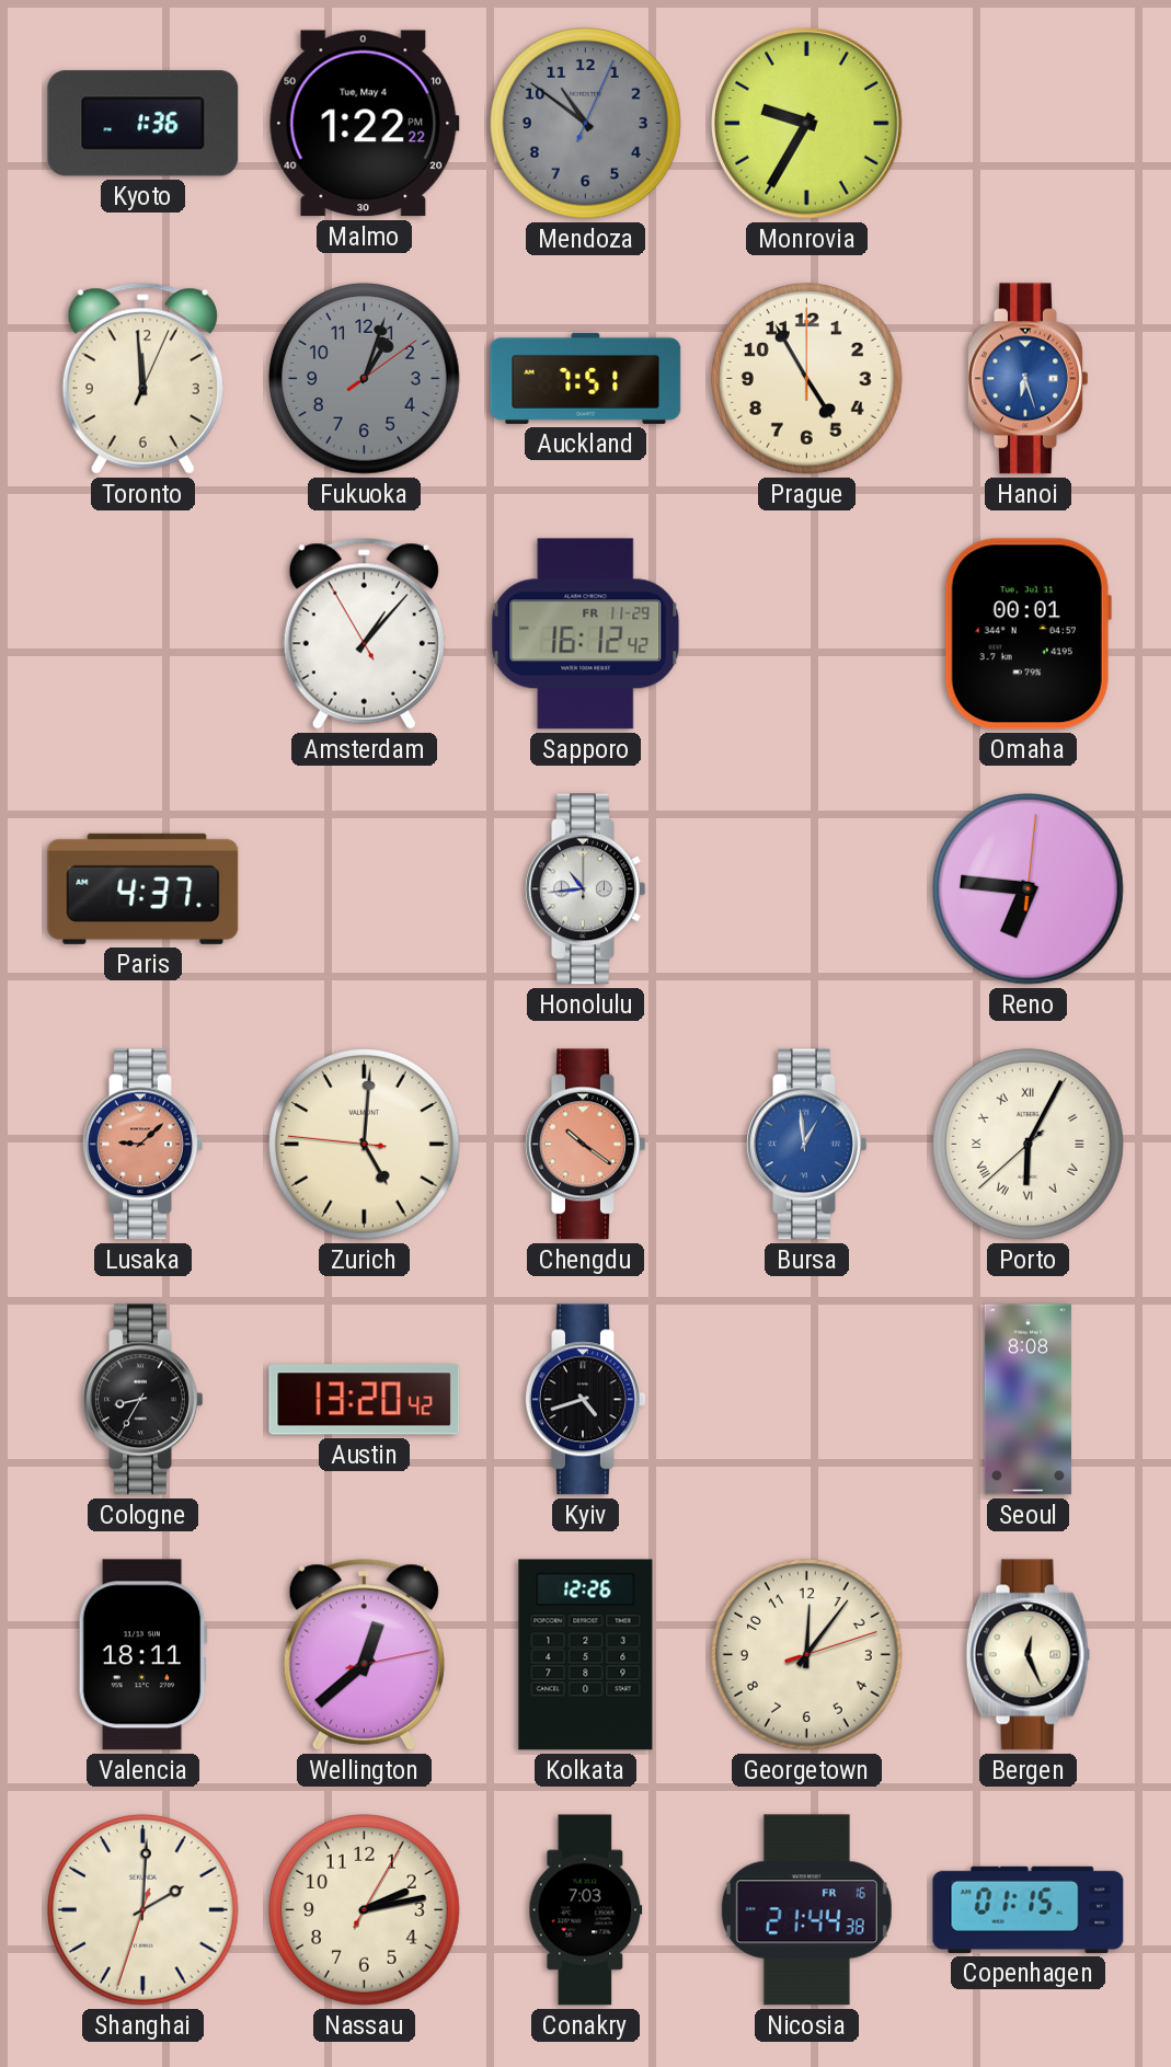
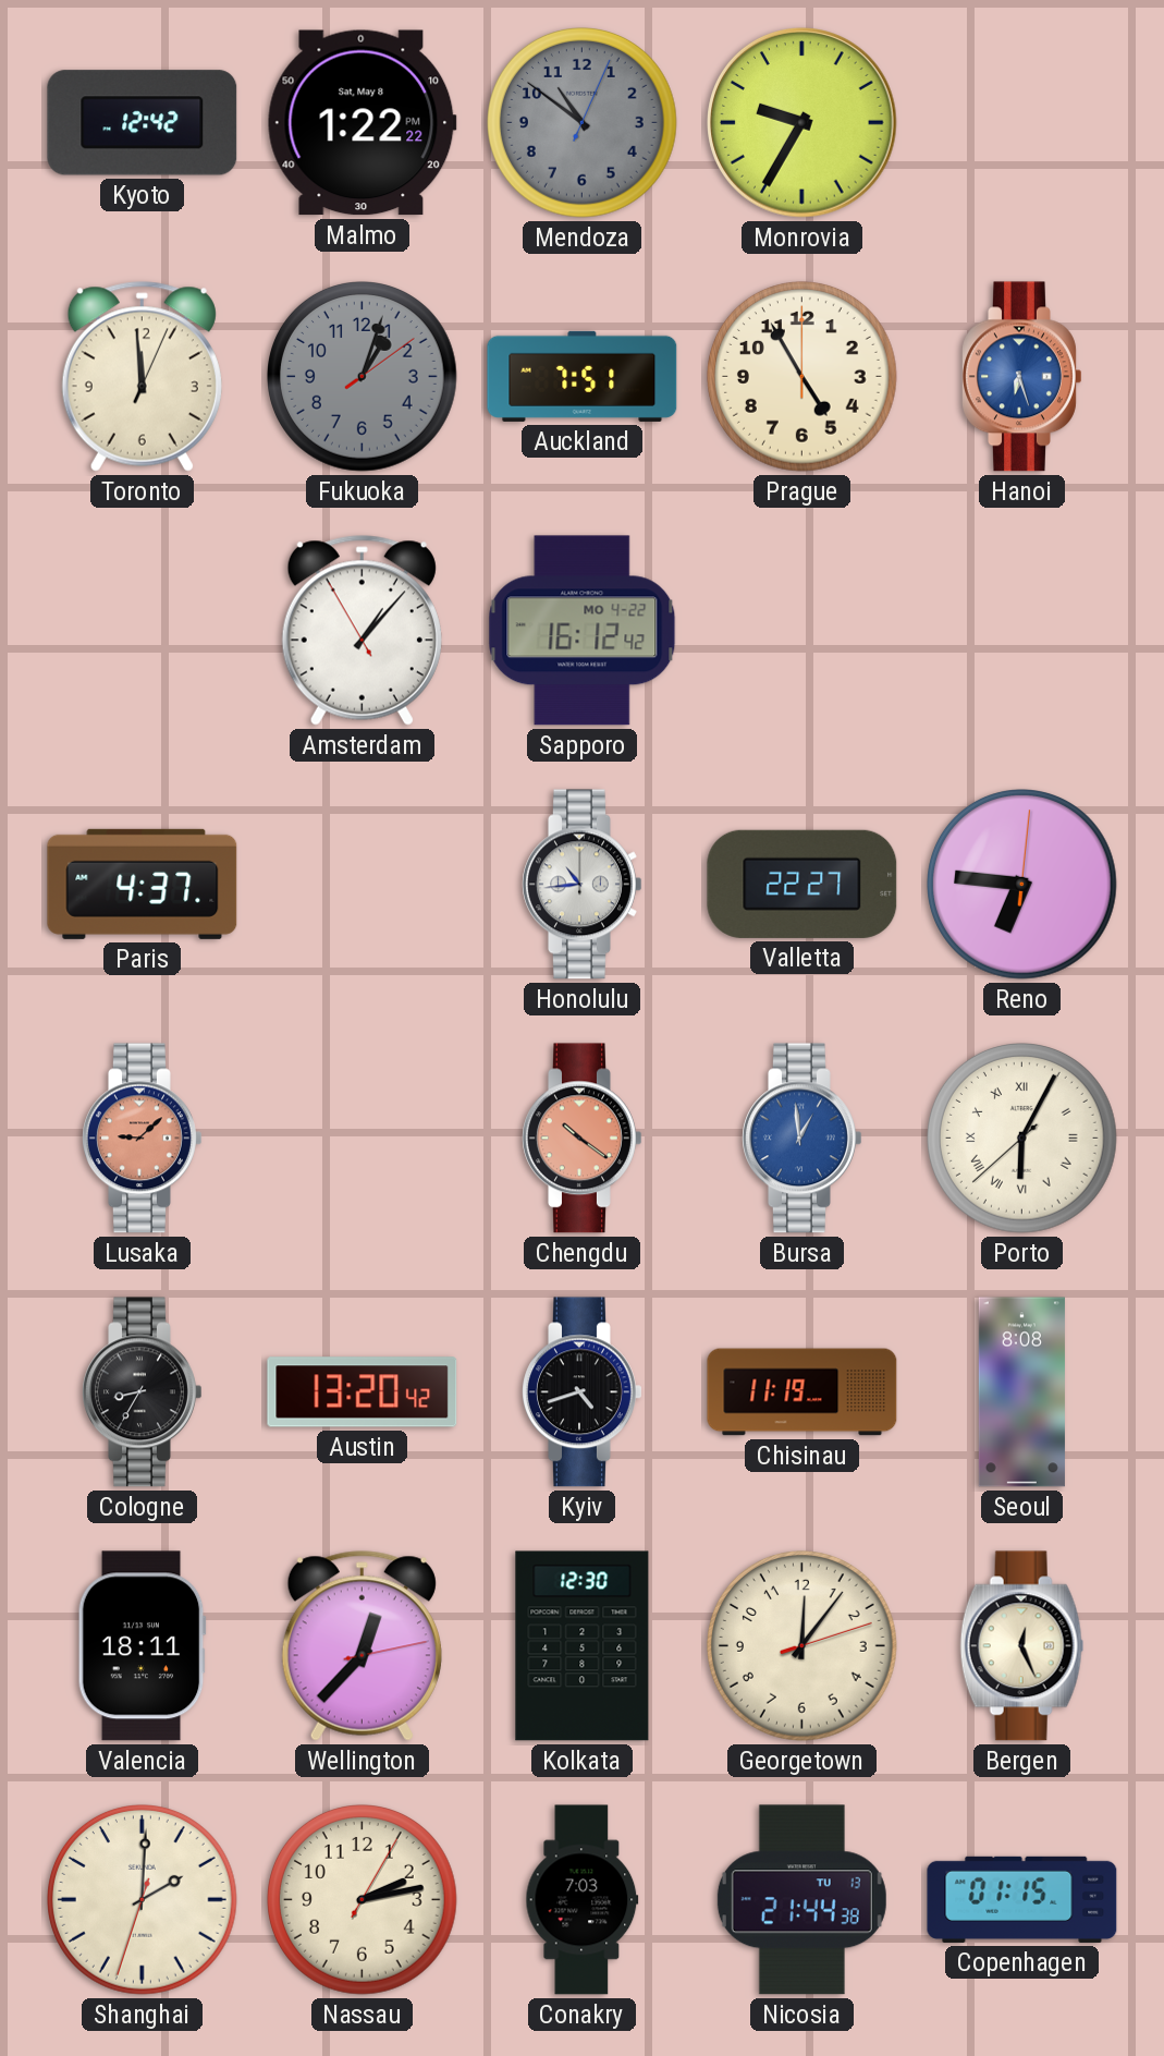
Kyoto: 1:36 -> 12:42 (143, 123)
Malmo date: Tue, May 4 -> Sat, May 8 (362, 123)
Sapporo date: FR 11-29 -> MO 4-22 (583, 631)
Omaha: 00:01 -> none (1028, 634)
Valletta: none -> 22:27 (802, 884)
Zurich: 5:00 -> none (365, 1145)
Chisinau: none -> 11:19 (802, 1392)
Wellington: 12:38 -> 12:37 (362, 1646)
Kolkata: 12:26 -> 12:30 (583, 1646)
Nicosia date: FR 16 -> TU 13 (801, 1900)
